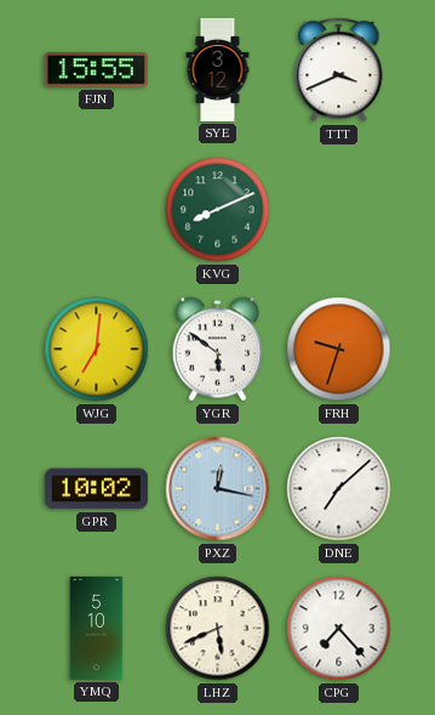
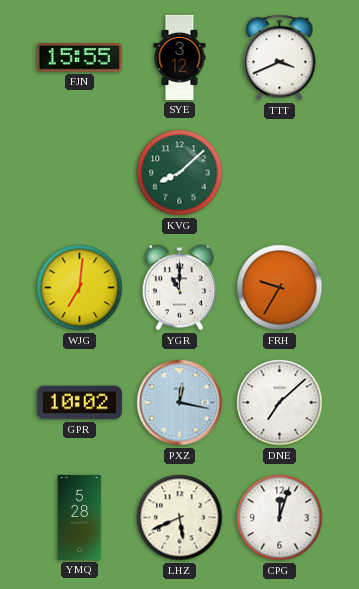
KVG: 8:11 -> 8:08 (180, 173)
YGR: 5:51 -> 11:00 (180, 288)
FRH: 9:33 -> 9:35 (280, 288)
YMQ: 5:10 -> 5:28 (80, 517)
CPG: 7:23 -> 12:03 (280, 518)
